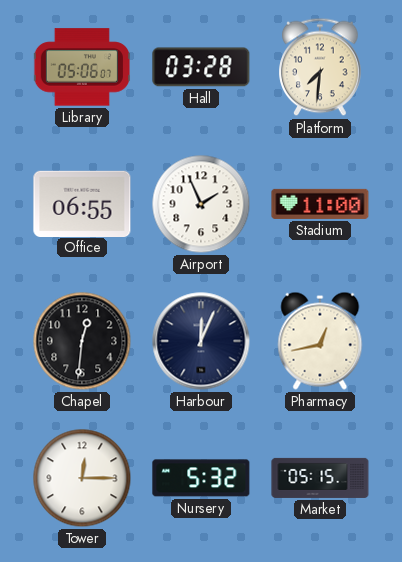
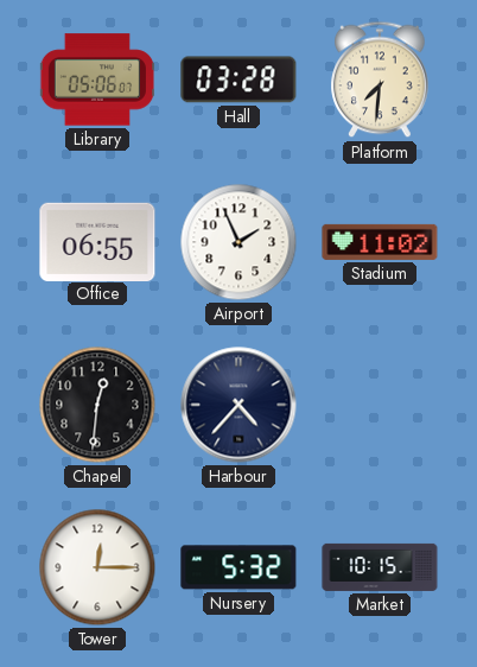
Stadium: 11:00 -> 11:02 (380, 242)
Harbour: 12:04 -> 4:37 (238, 405)
Pharmacy: 12:43 -> none (320, 341)
Market: 05:15 -> 10:15 (380, 567)
